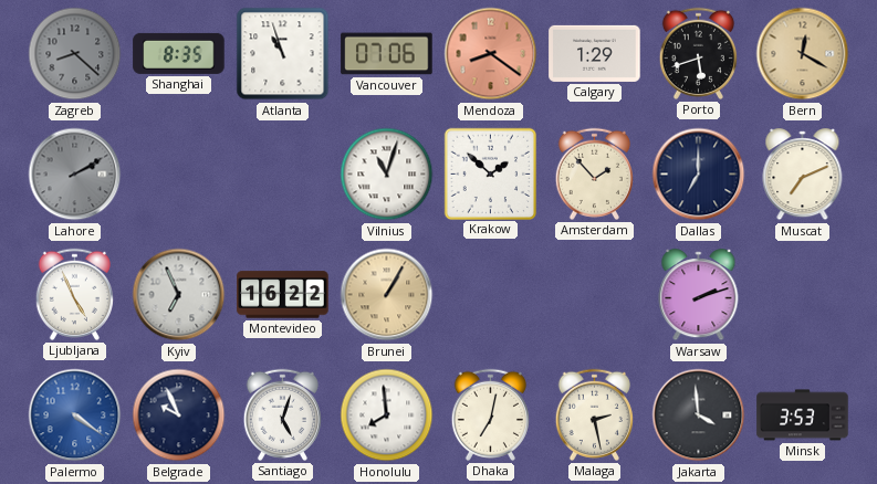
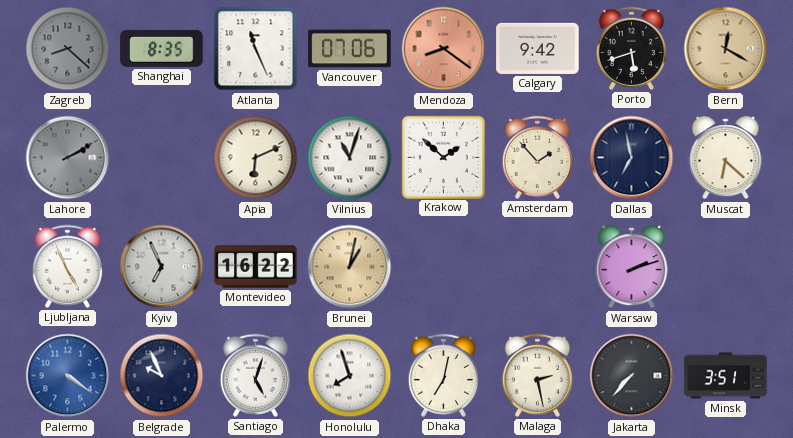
Atlanta: 10:57 -> 11:26 (256, 49)
Calgary: 1:29 -> 9:42 (538, 48)
Apia: none -> 6:11 (256, 158)
Dallas: 7:00 -> 6:58 (632, 158)
Muscat: 7:11 -> 6:22 (726, 158)
Brunei: 1:05 -> 1:02 (350, 267)
Honolulu: 7:59 -> 7:57 (350, 376)
Jakarta: 3:59 -> 7:37 (632, 376)
Minsk: 3:53 -> 3:51 (726, 376)
